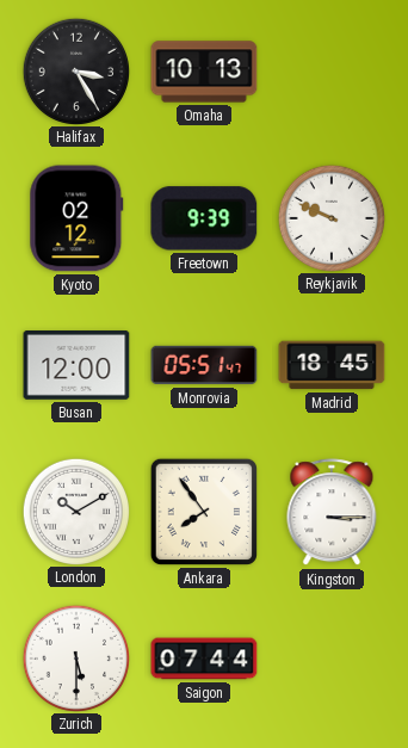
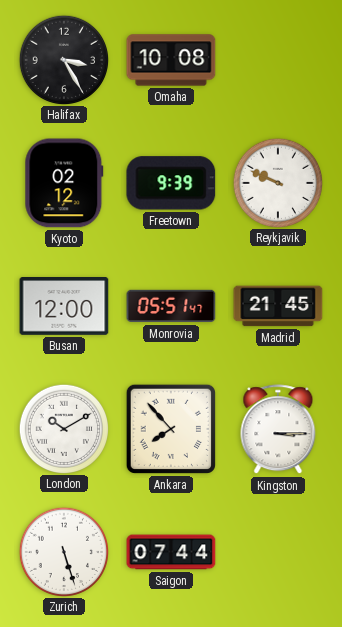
Omaha: 10:13 -> 10:08 (171, 60)
Madrid: 18:45 -> 21:45 (278, 306)
Ankara: 7:54 -> 7:53 (171, 429)
Zurich: 5:30 -> 5:27 (63, 551)
